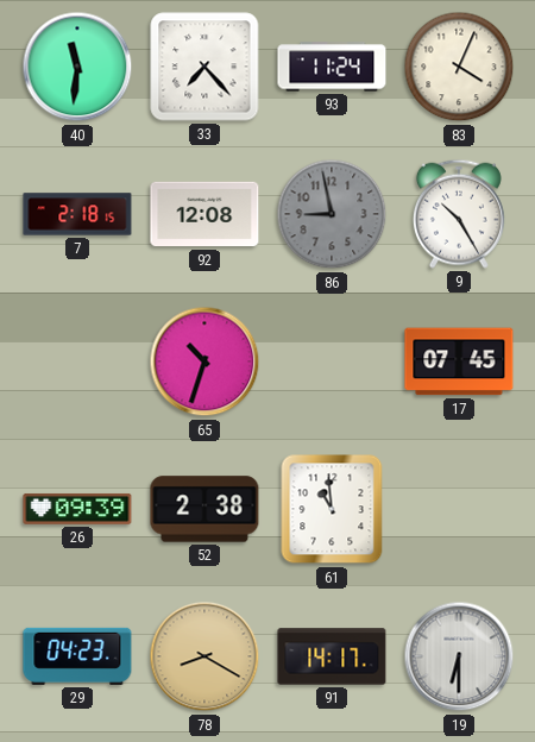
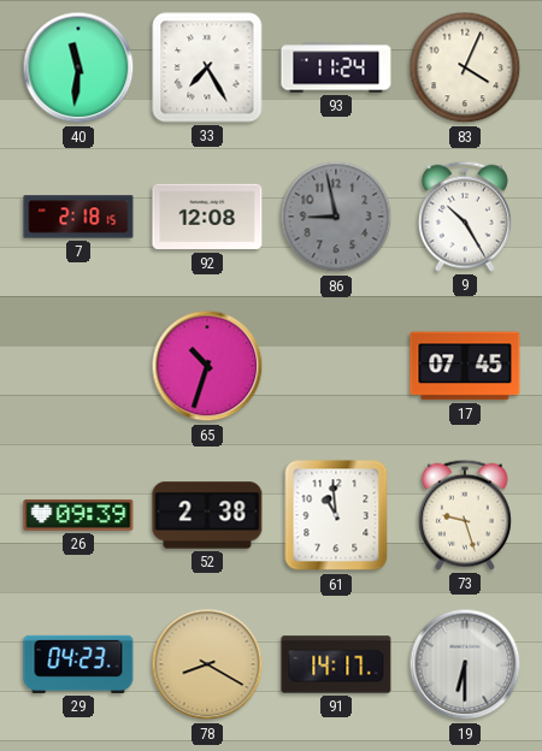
33: 7:23 -> 7:25 (207, 67)
73: none -> 9:27 (465, 515)
